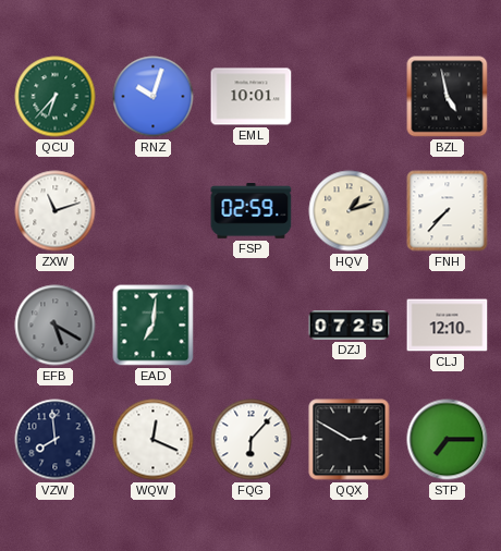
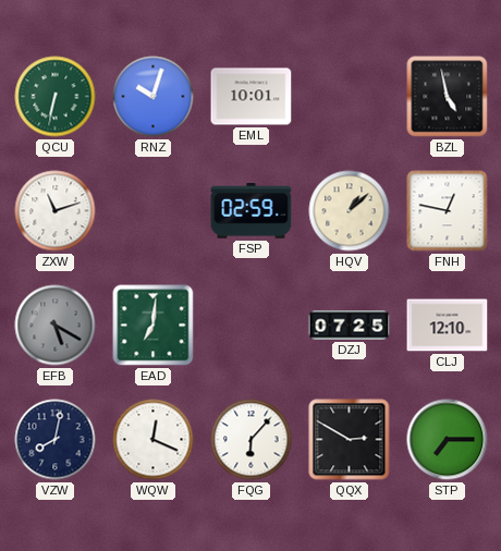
QCU: 6:37 -> 6:32 (56, 97)
HQV: 1:12 -> 1:08 (350, 211)
FNH: 7:37 -> 12:47 (448, 211)
VZW: 7:59 -> 8:02 (56, 440)
